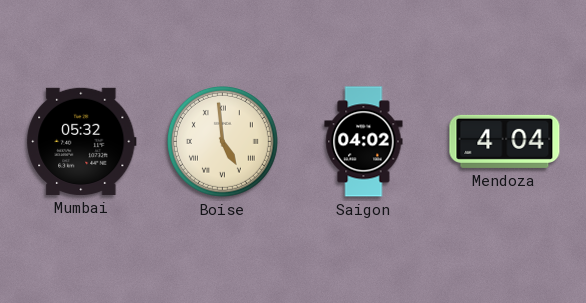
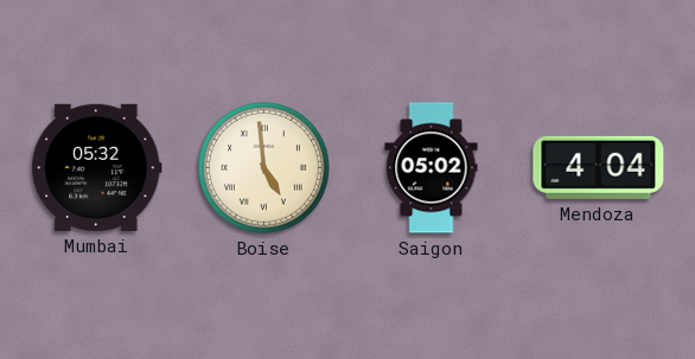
Saigon: 04:02 -> 05:02 (432, 168)
